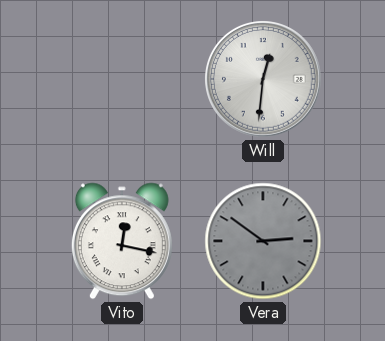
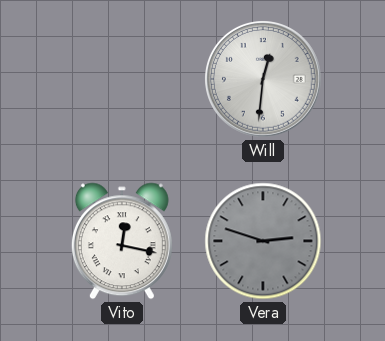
Vera: 2:51 -> 2:48 (263, 241)
